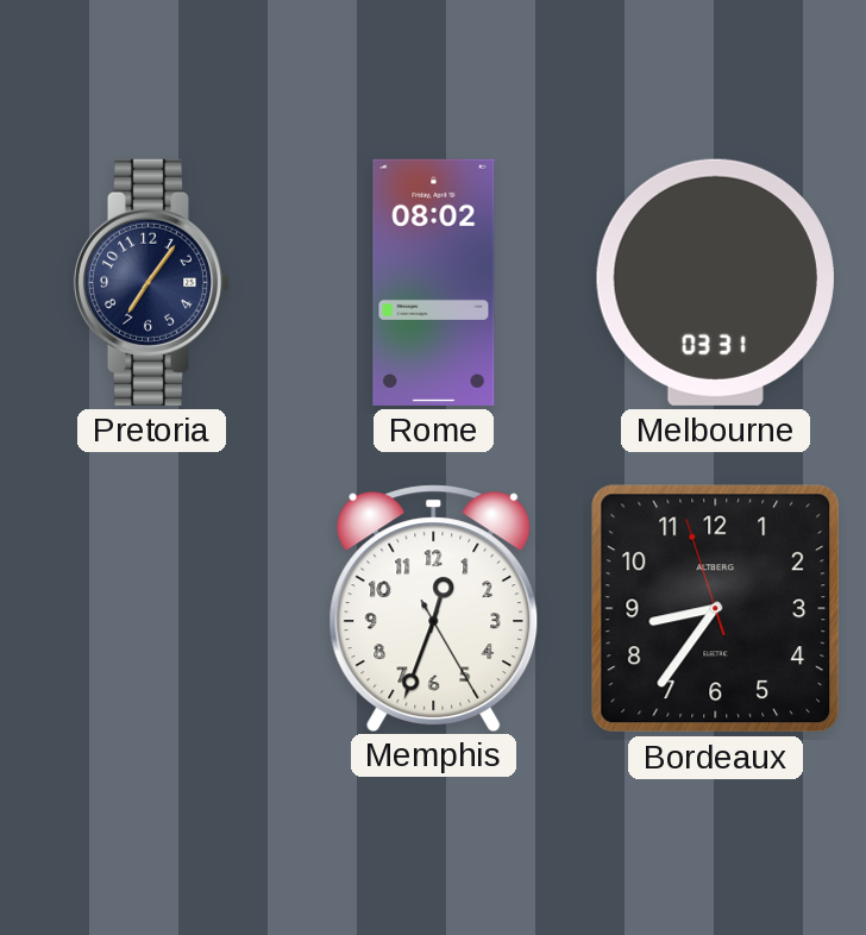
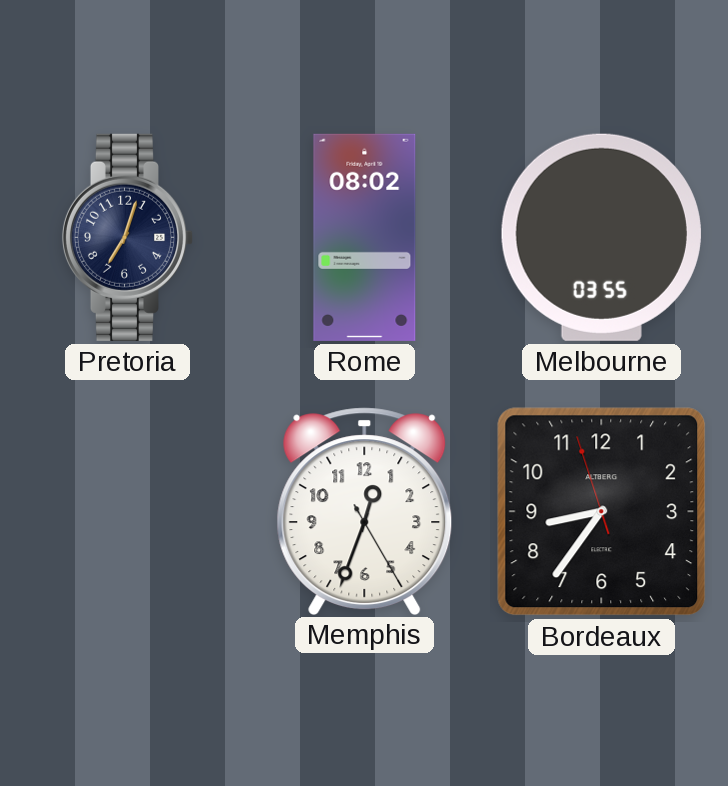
Pretoria: 7:06 -> 7:03 (127, 237)
Melbourne: 03:31 -> 03:55 (601, 237)
